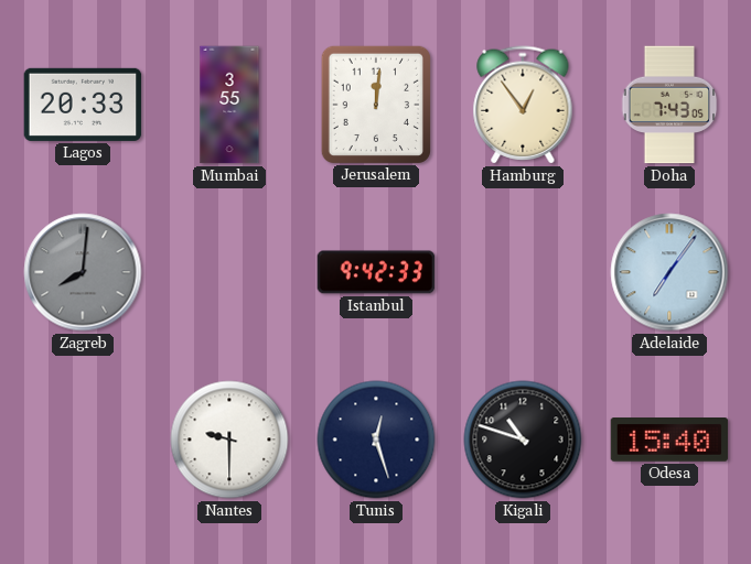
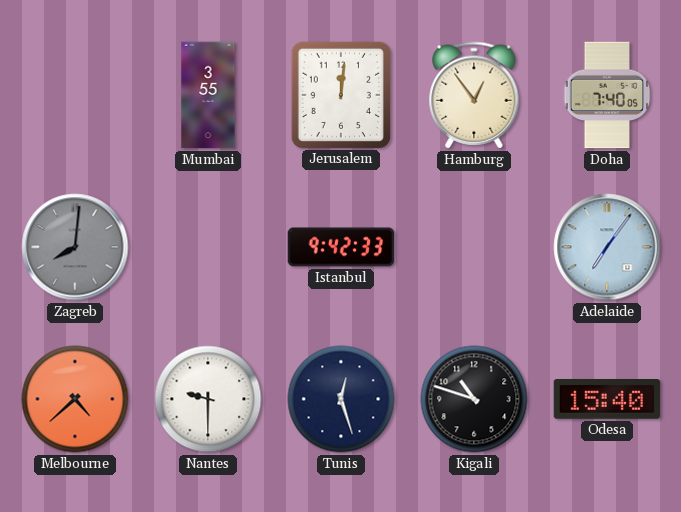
Lagos: 20:33 -> none (83, 105)
Doha: 7:43 -> 7:40 (607, 95)
Melbourne: none -> 4:38 (75, 399)
